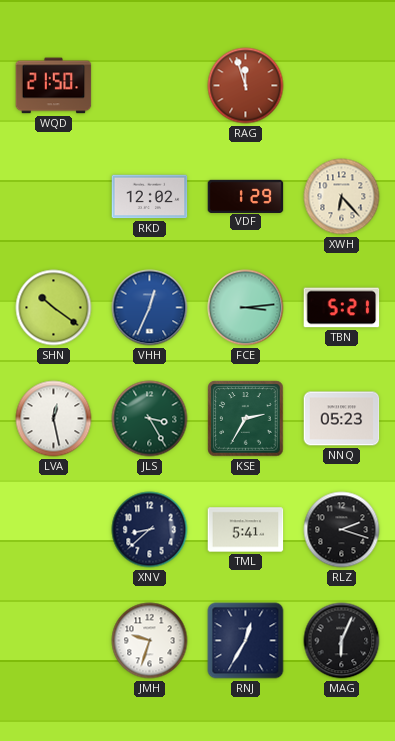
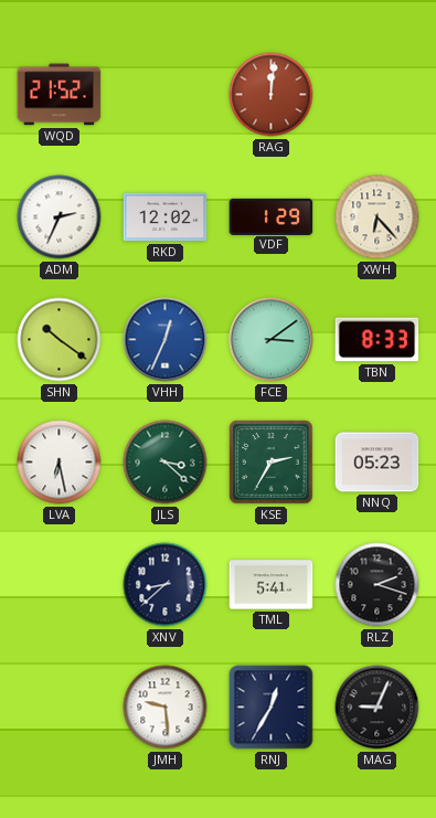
WQD: 21:50 -> 21:52 (60, 95)
RAG: 11:57 -> 12:01 (272, 95)
ADM: none -> 2:34 (60, 217)
FCE: 3:14 -> 3:09 (272, 340)
TBN: 5:21 -> 8:33 (377, 340)
LVA: 12:28 -> 6:28 (60, 463)
JLS: 3:25 -> 3:22 (166, 463)
JMH: 9:33 -> 9:29 (166, 708)
MAG: 6:04 -> 9:04 (377, 708)
